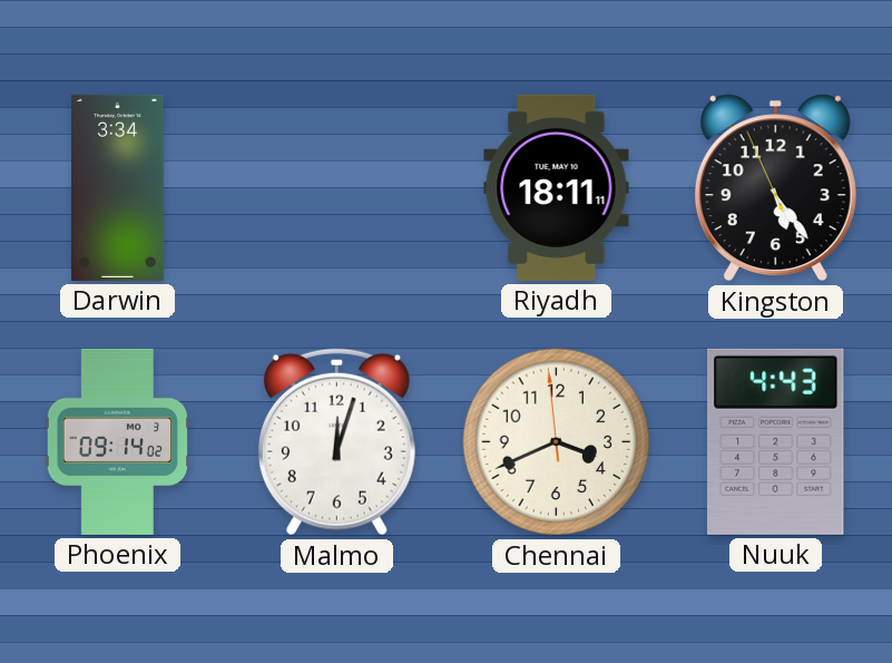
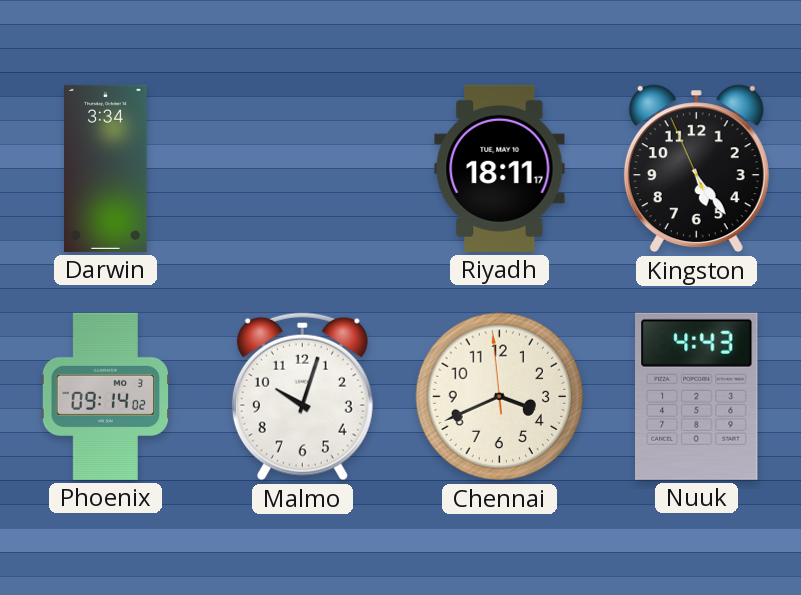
Riyadh: 18:11:11 -> 18:11:17 (500, 168)
Malmo: 12:03 -> 10:03 (302, 397)
